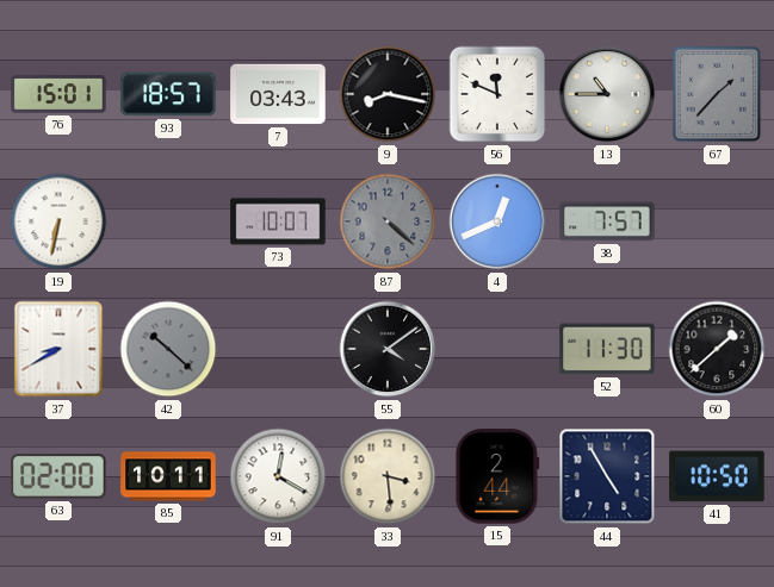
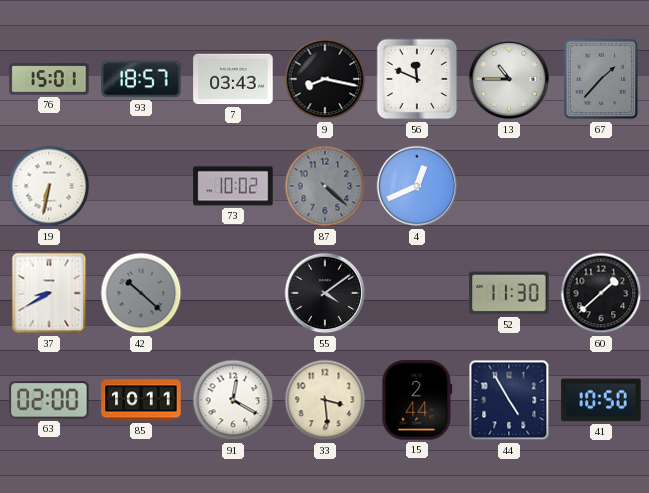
73: 10:07 -> 10:02 (233, 186)
38: 7:57 -> none (607, 221)
